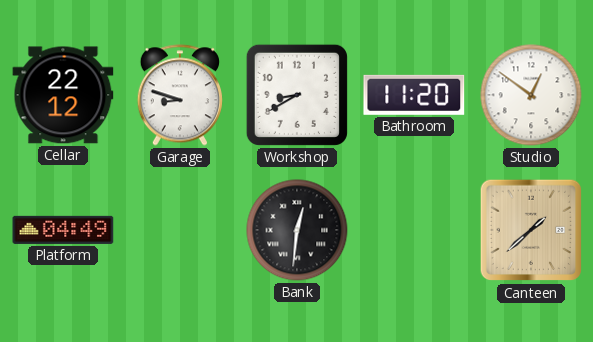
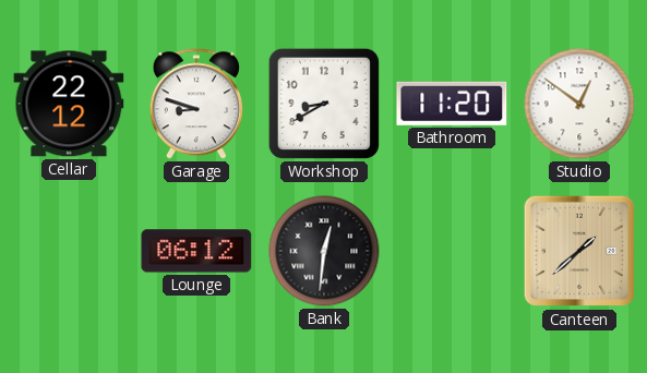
Platform: 04:49 -> none (63, 230)
Lounge: none -> 06:12 (196, 251)
